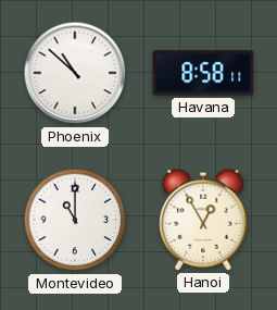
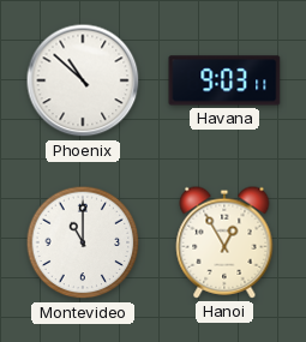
Havana: 8:58 -> 9:03 (224, 80)
